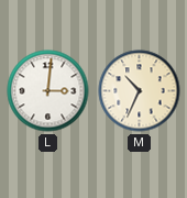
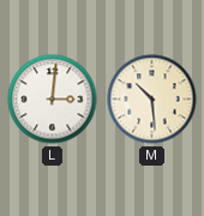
M: 10:34 -> 10:29 (152, 100)
